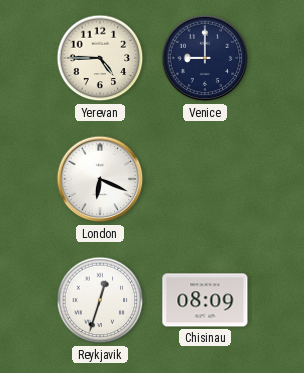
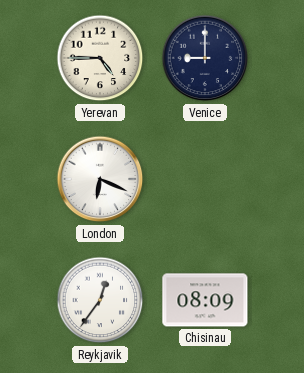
Reykjavik: 12:33 -> 12:36 (100, 300)
